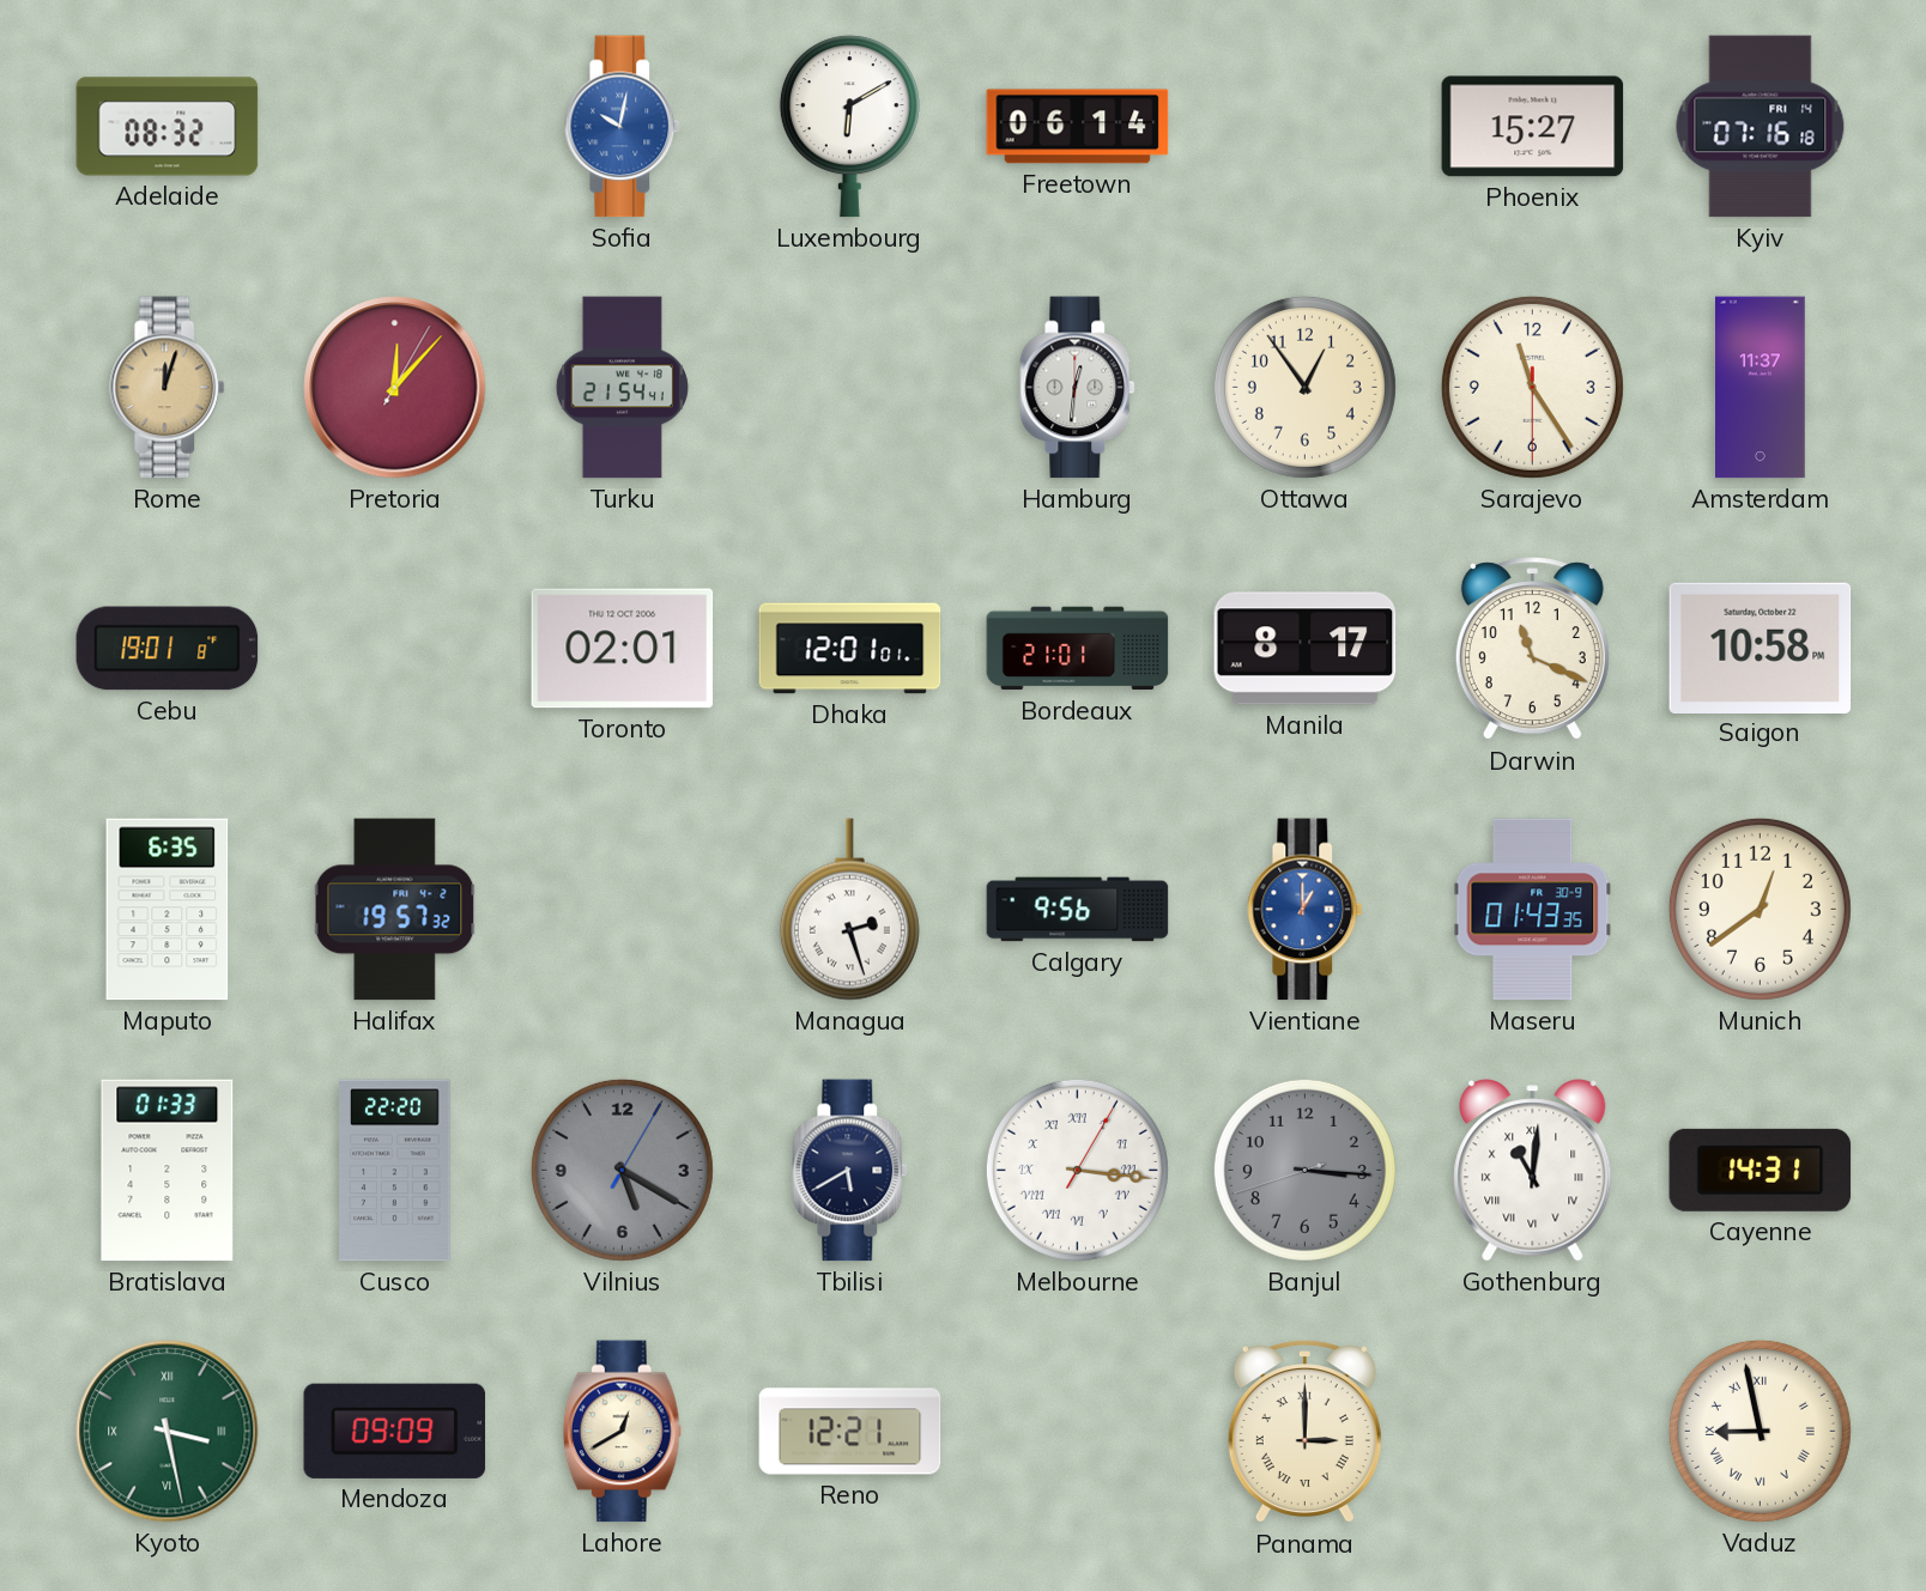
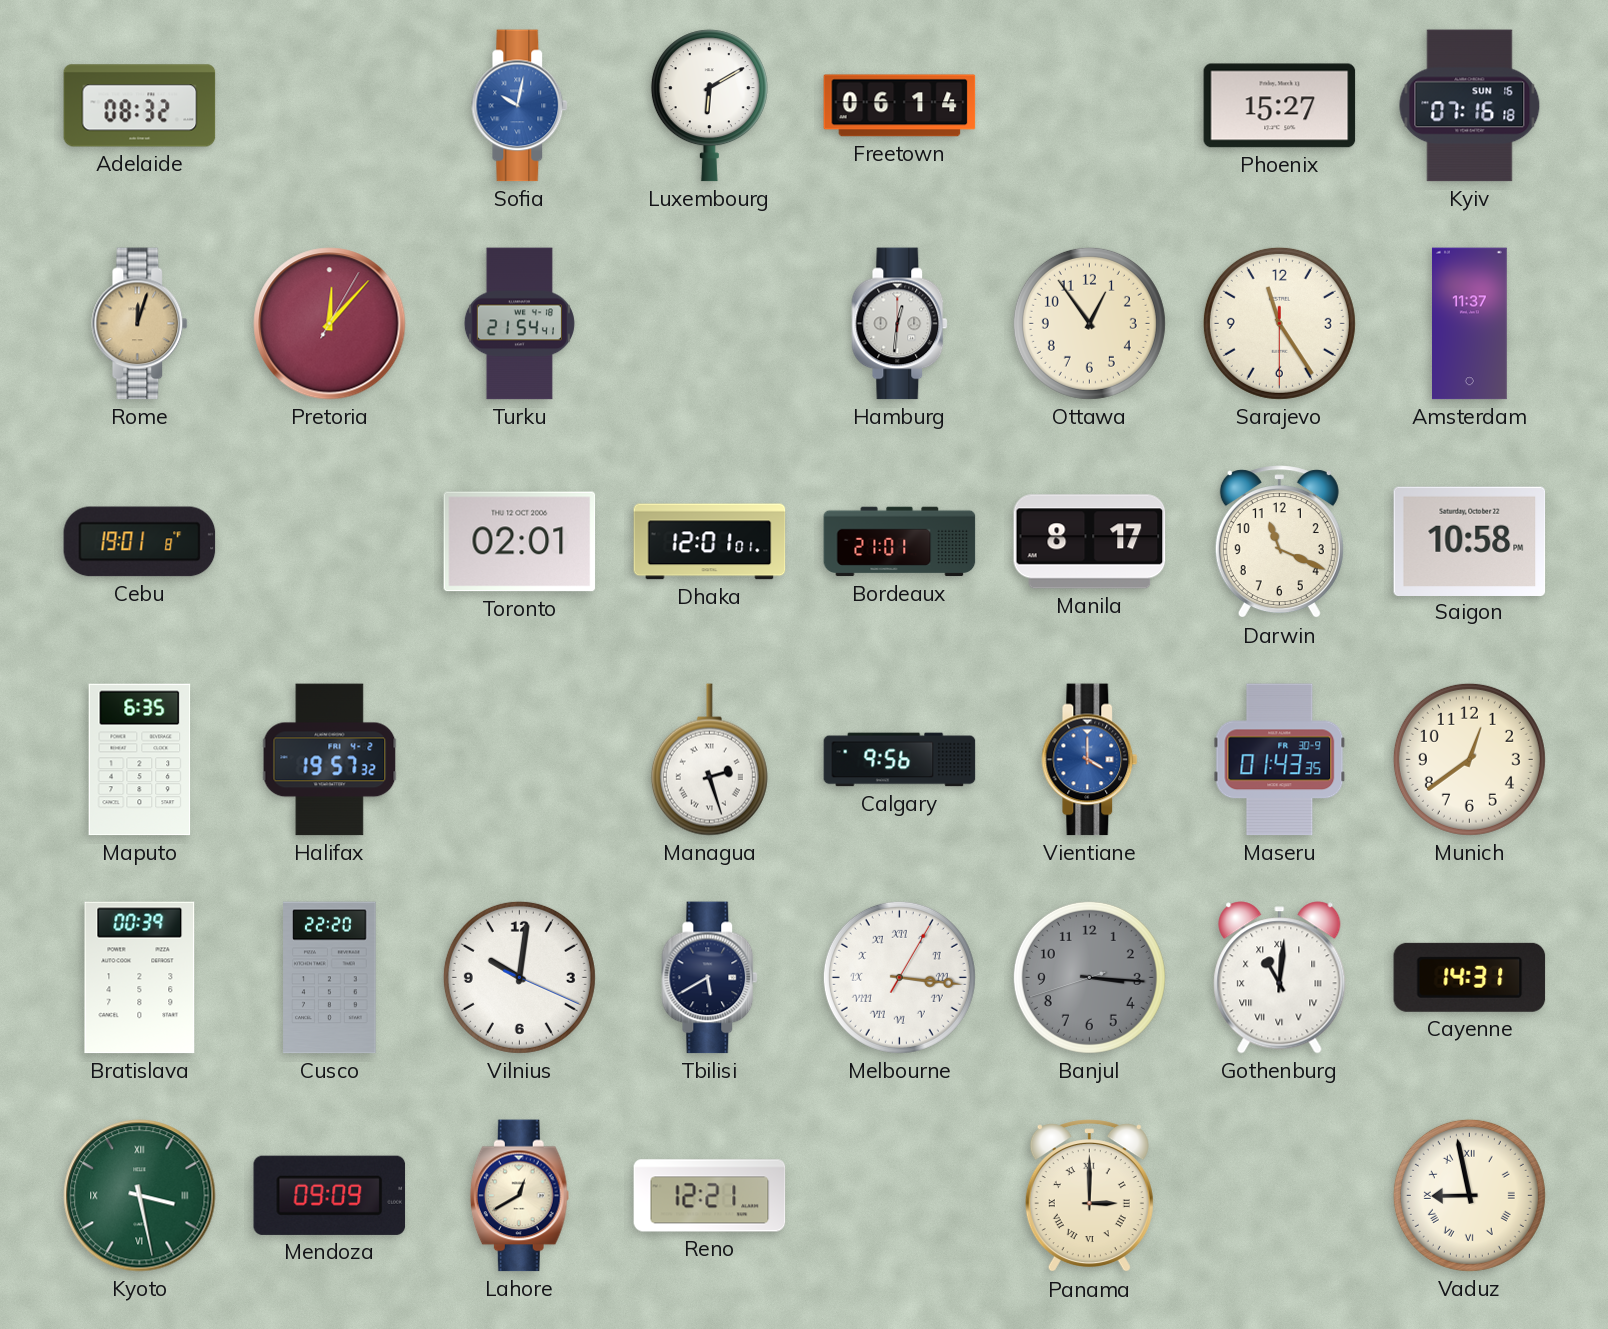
Kyiv date: FRI 14 -> SUN 16 (1470, 106)
Vientiane: 1:00 -> 4:00 (1090, 760)
Bratislava: 01:33 -> 00:39 (140, 978)
Vilnius: 5:20 -> 10:01 (519, 977)
Vilnius dial: grey -> white (519, 977)
